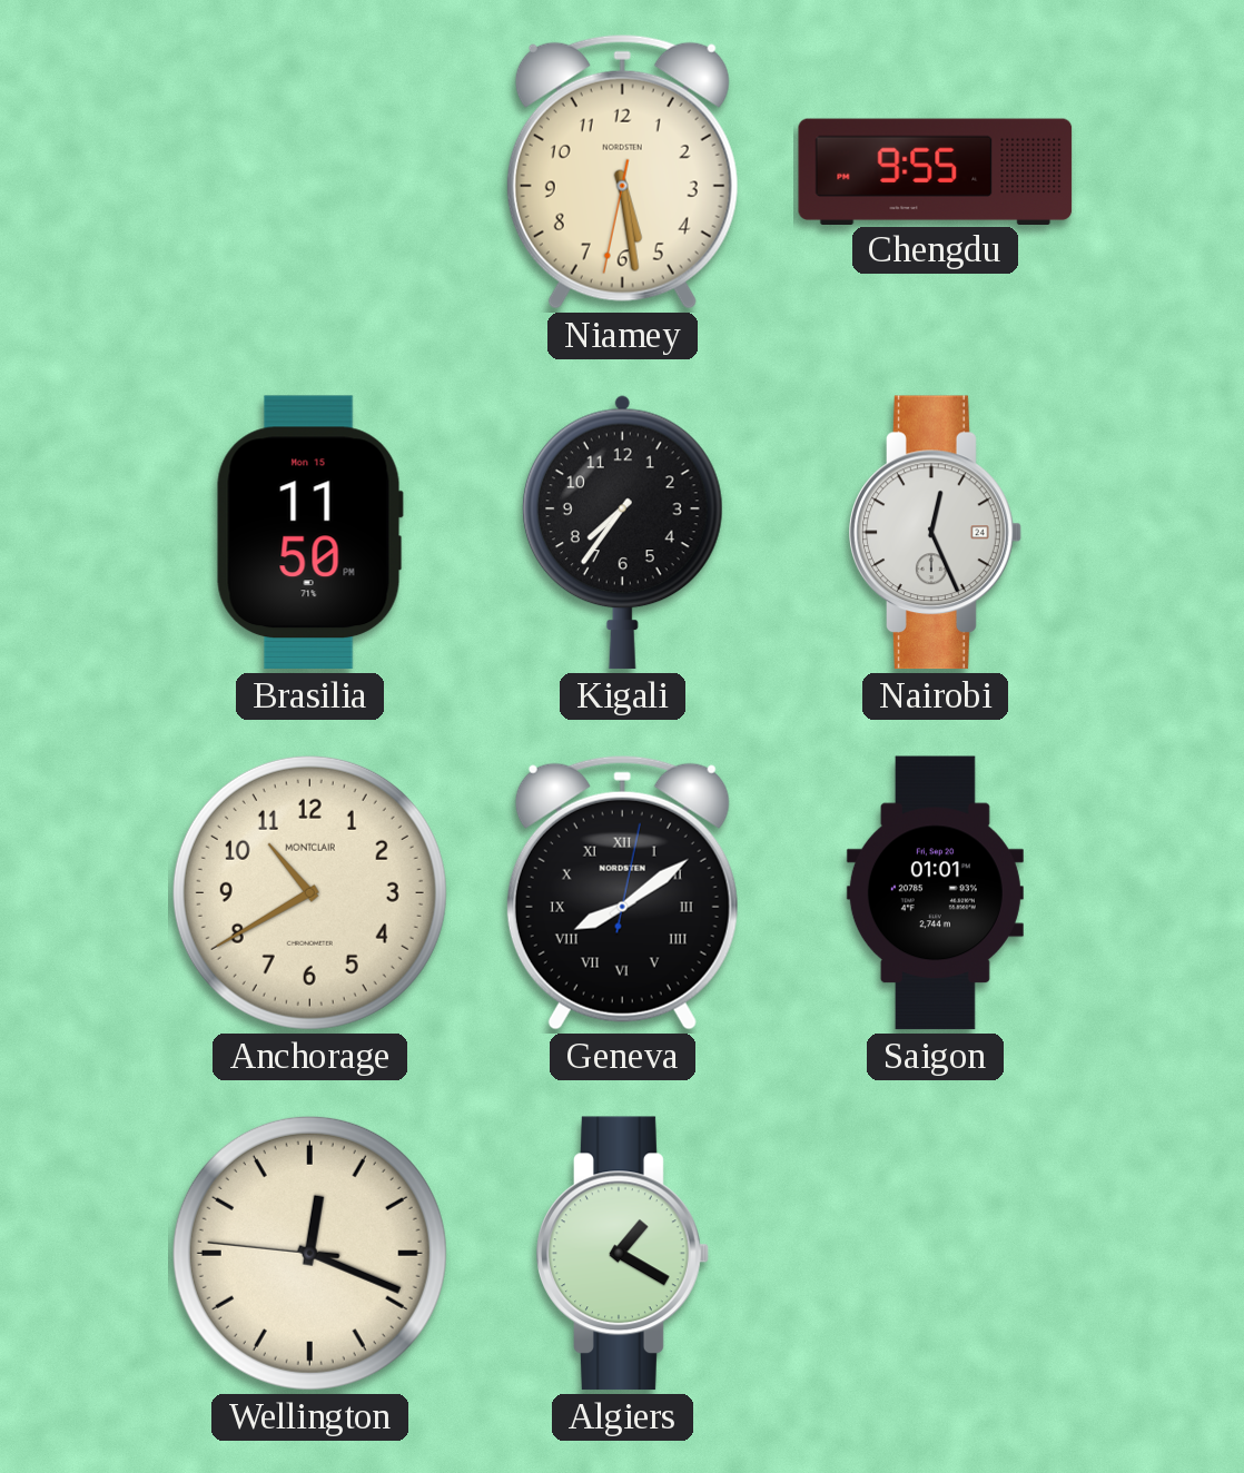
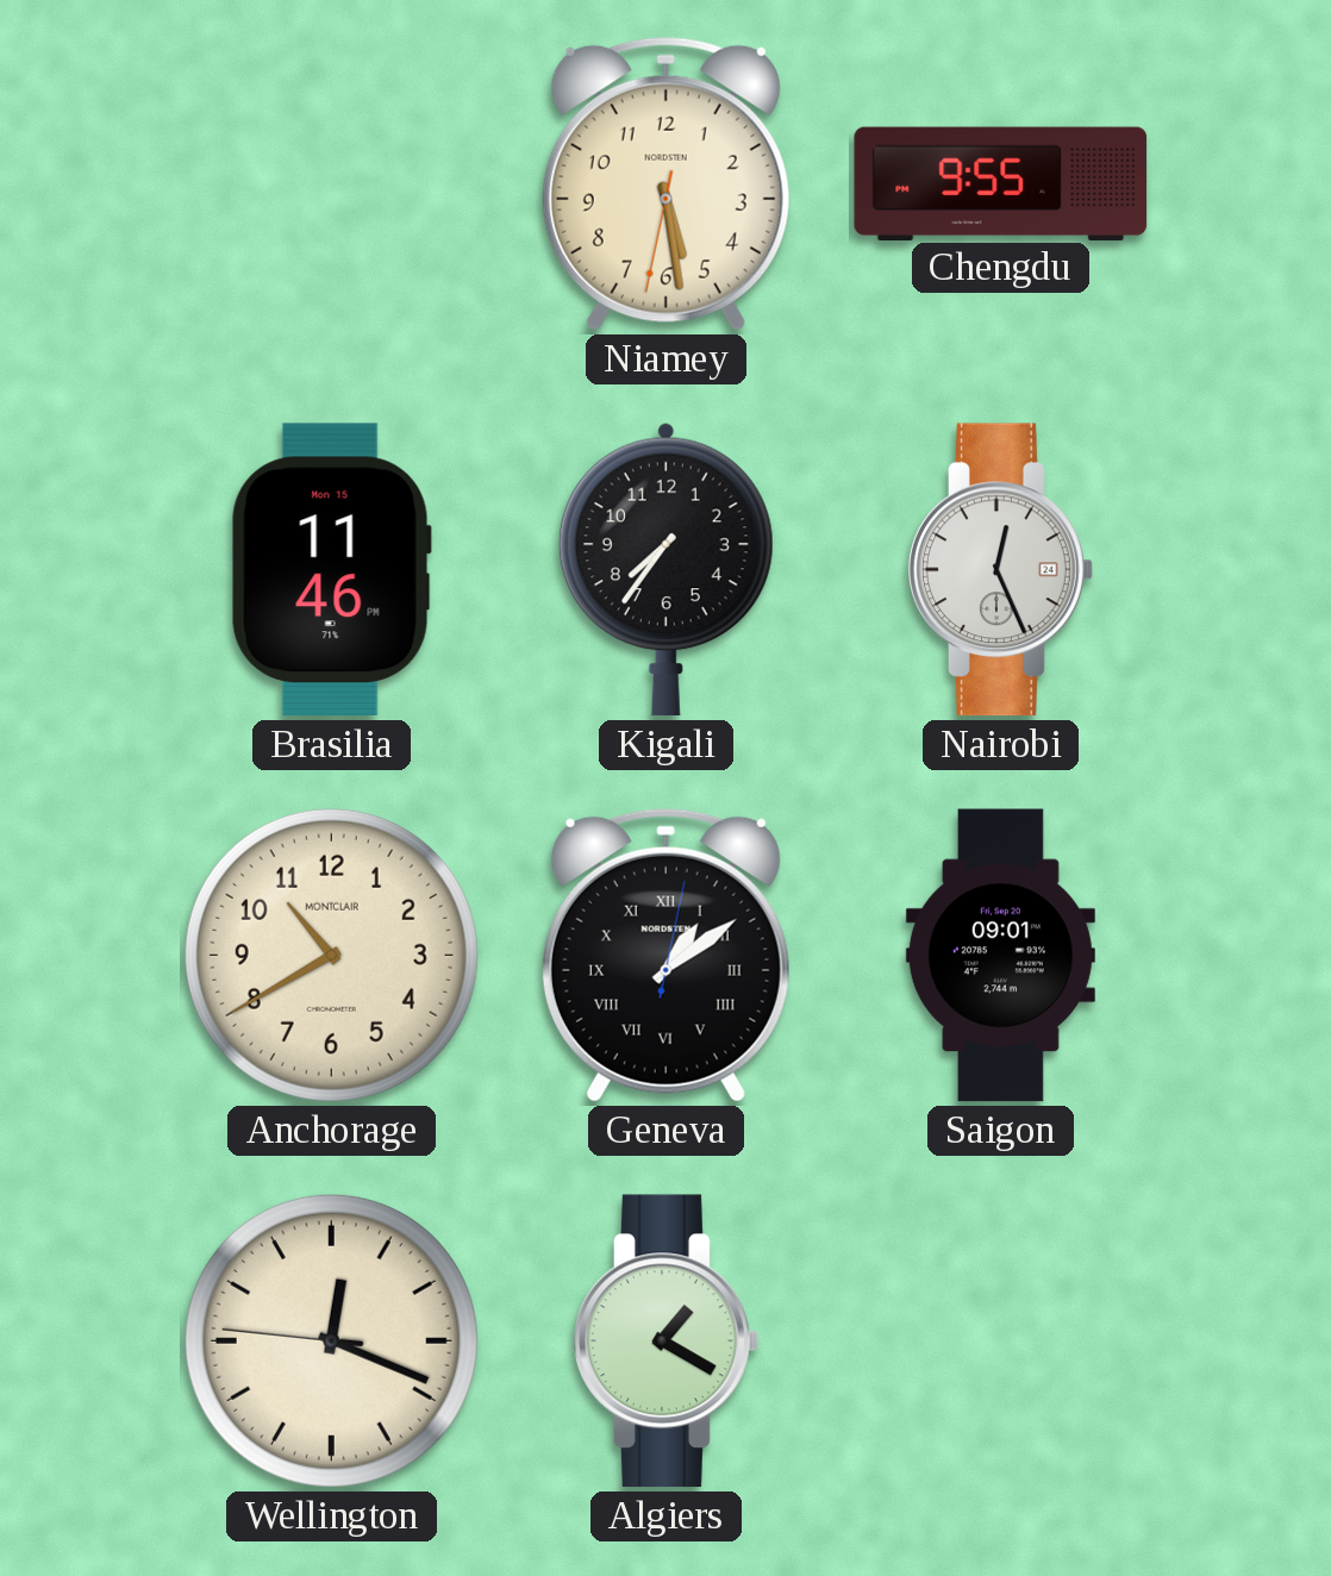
Brasilia: 11:50 -> 11:46 (331, 570)
Geneva: 8:09 -> 1:09 (665, 955)
Saigon: 01:01 -> 09:01 (1000, 956)
